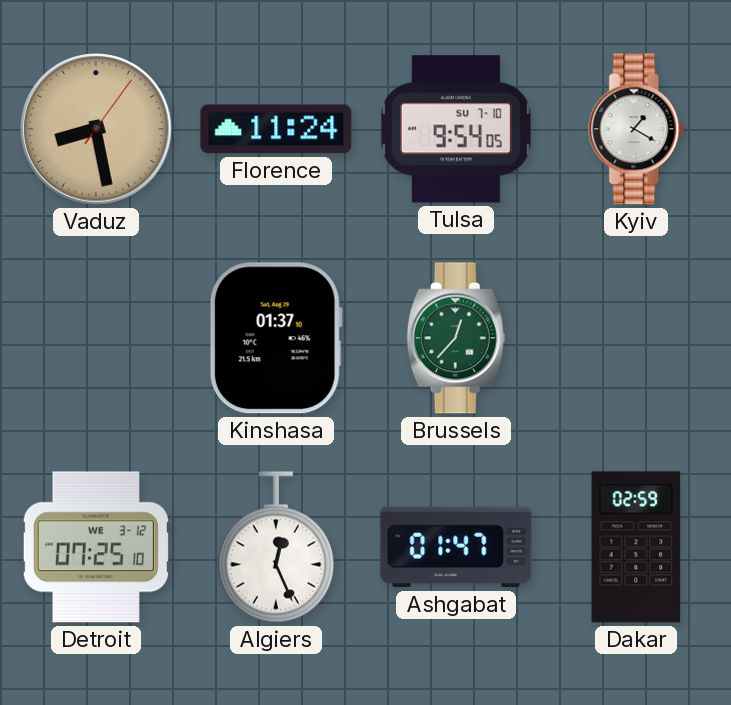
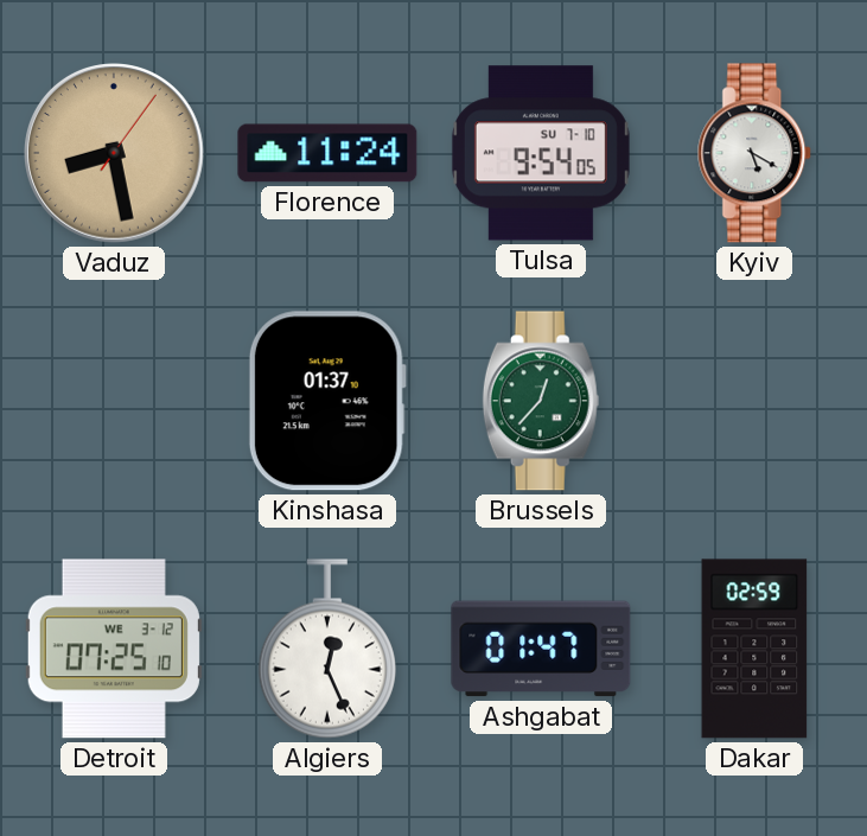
Kyiv: 1:20 -> 5:20 (756, 153)
